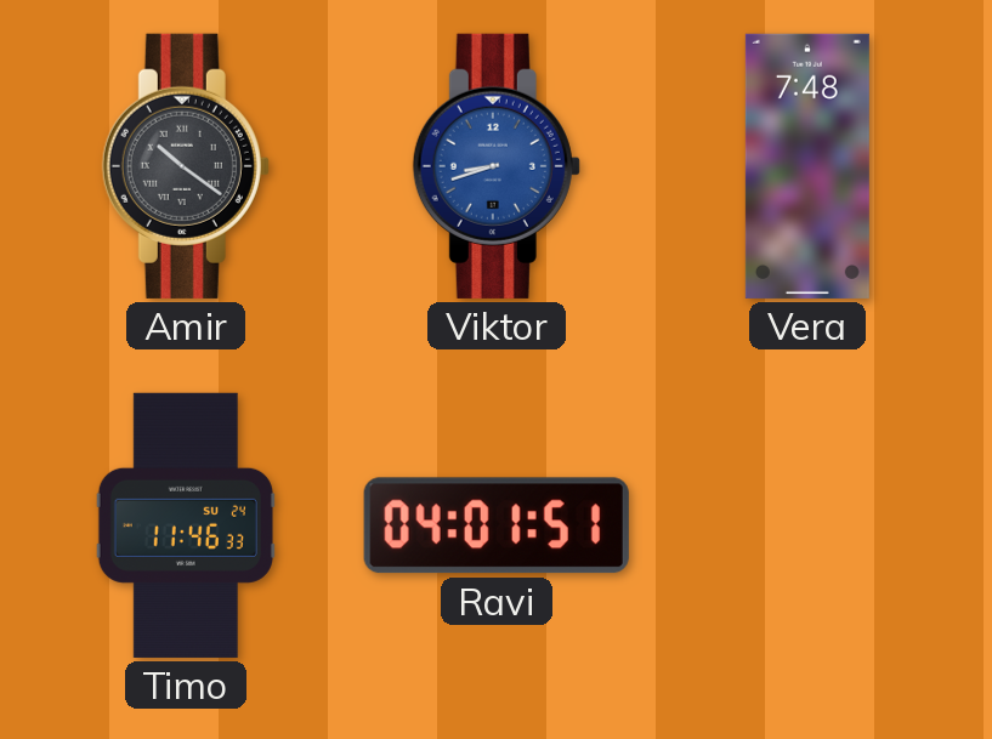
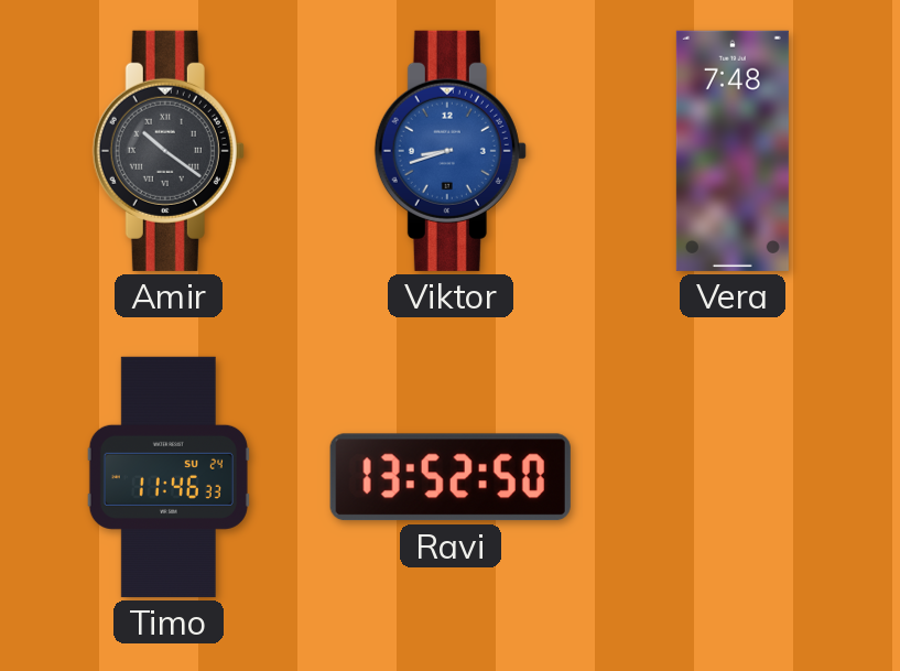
Ravi: 04:01 -> 13:52 (451, 477)
